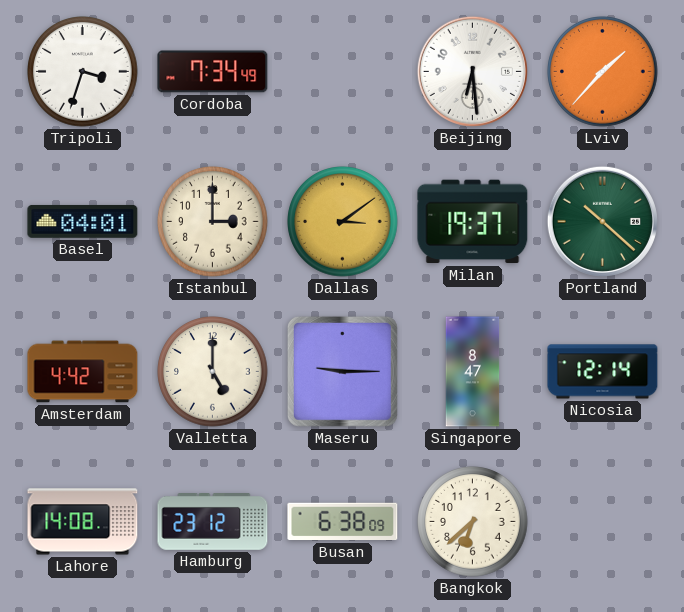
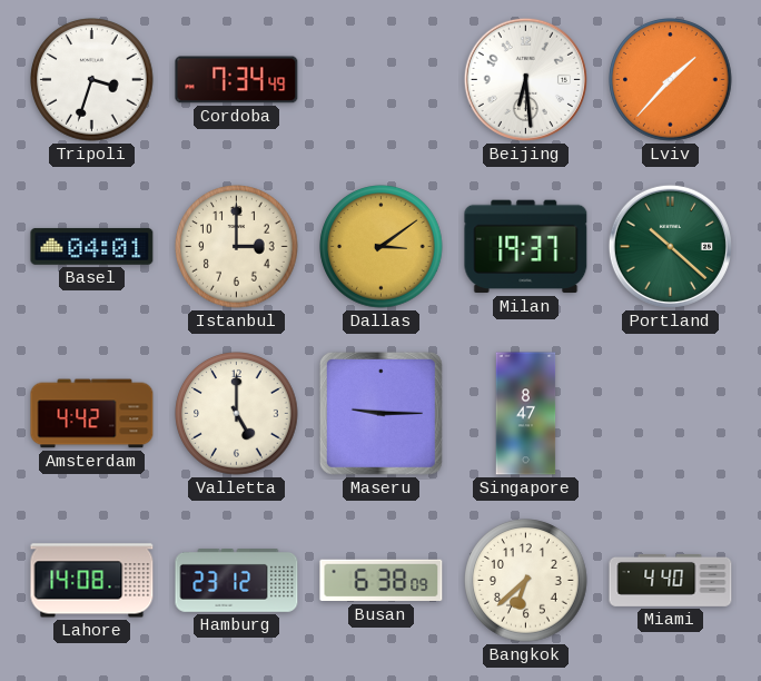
Nicosia: 12:14 -> none (603, 372)
Miami: none -> 4:40 (671, 580)
